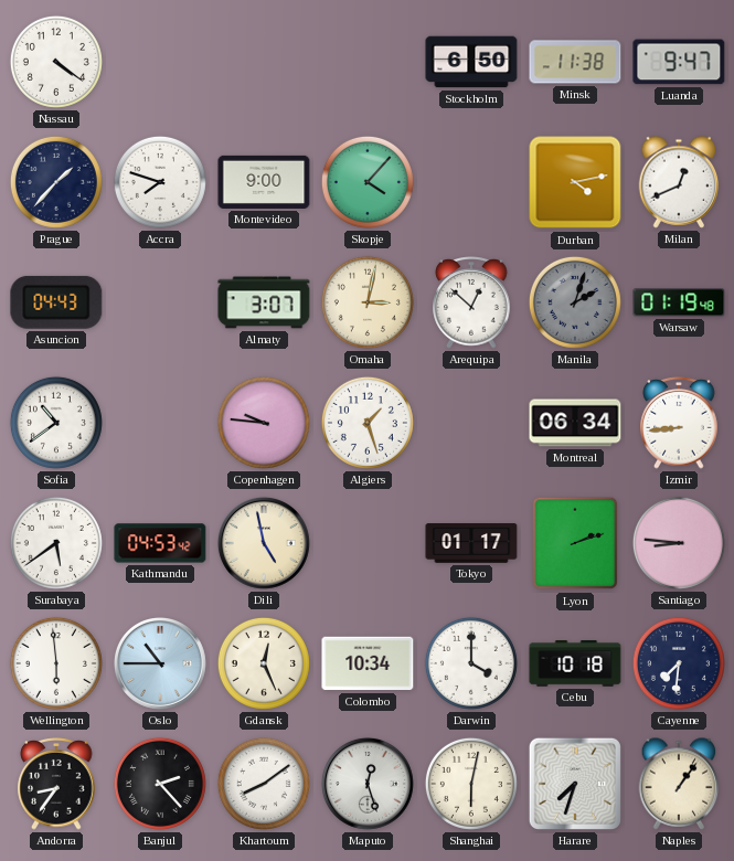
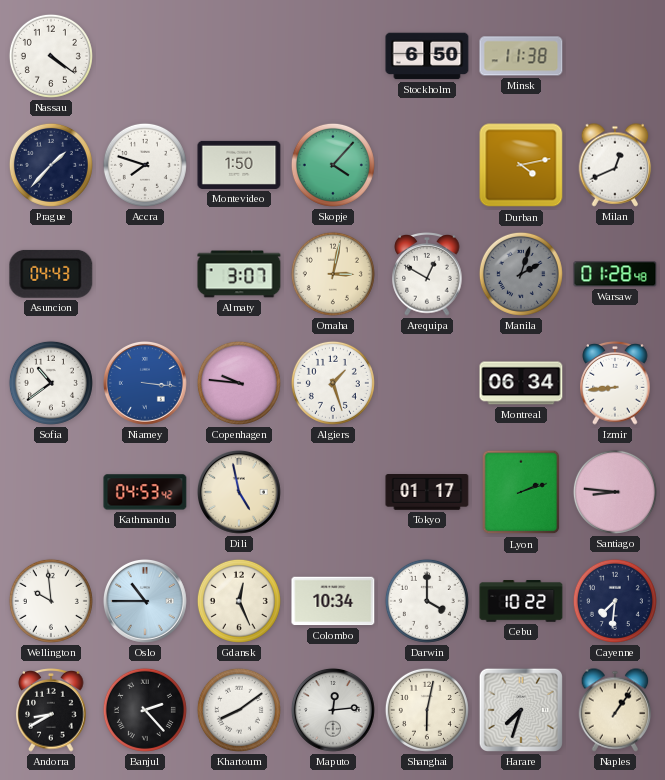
Luanda: 9:47 -> none (679, 62)
Montevideo: 9:00 -> 1:50 (239, 165)
Arequipa: 12:52 -> 12:50 (427, 274)
Warsaw: 01:19 -> 01:28 (615, 274)
Niamey: none -> 3:16 (145, 383)
Surabaya: 5:39 -> none (56, 543)
Wellington: 5:59 -> 9:59 (51, 601)
Cebu: 10:18 -> 10:22 (521, 601)
Andorra: 8:36 -> 8:40 (51, 710)
Maputo: 12:27 -> 12:14 (333, 710)
